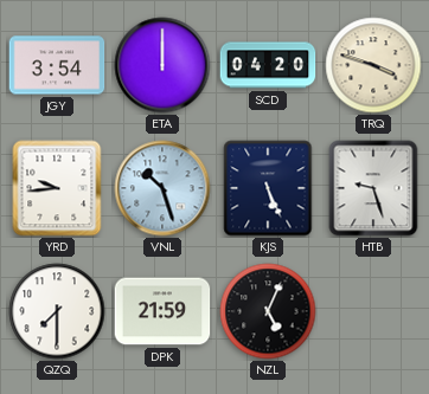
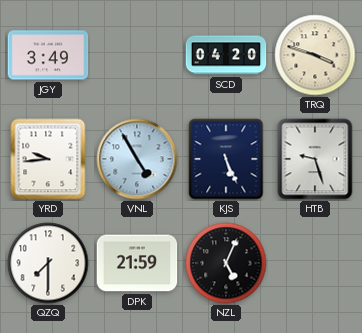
JGY: 3:54 -> 3:49 (48, 55)
ETA: 12:00 -> none (162, 65)
VNL: 10:27 -> 4:55 (137, 159)
